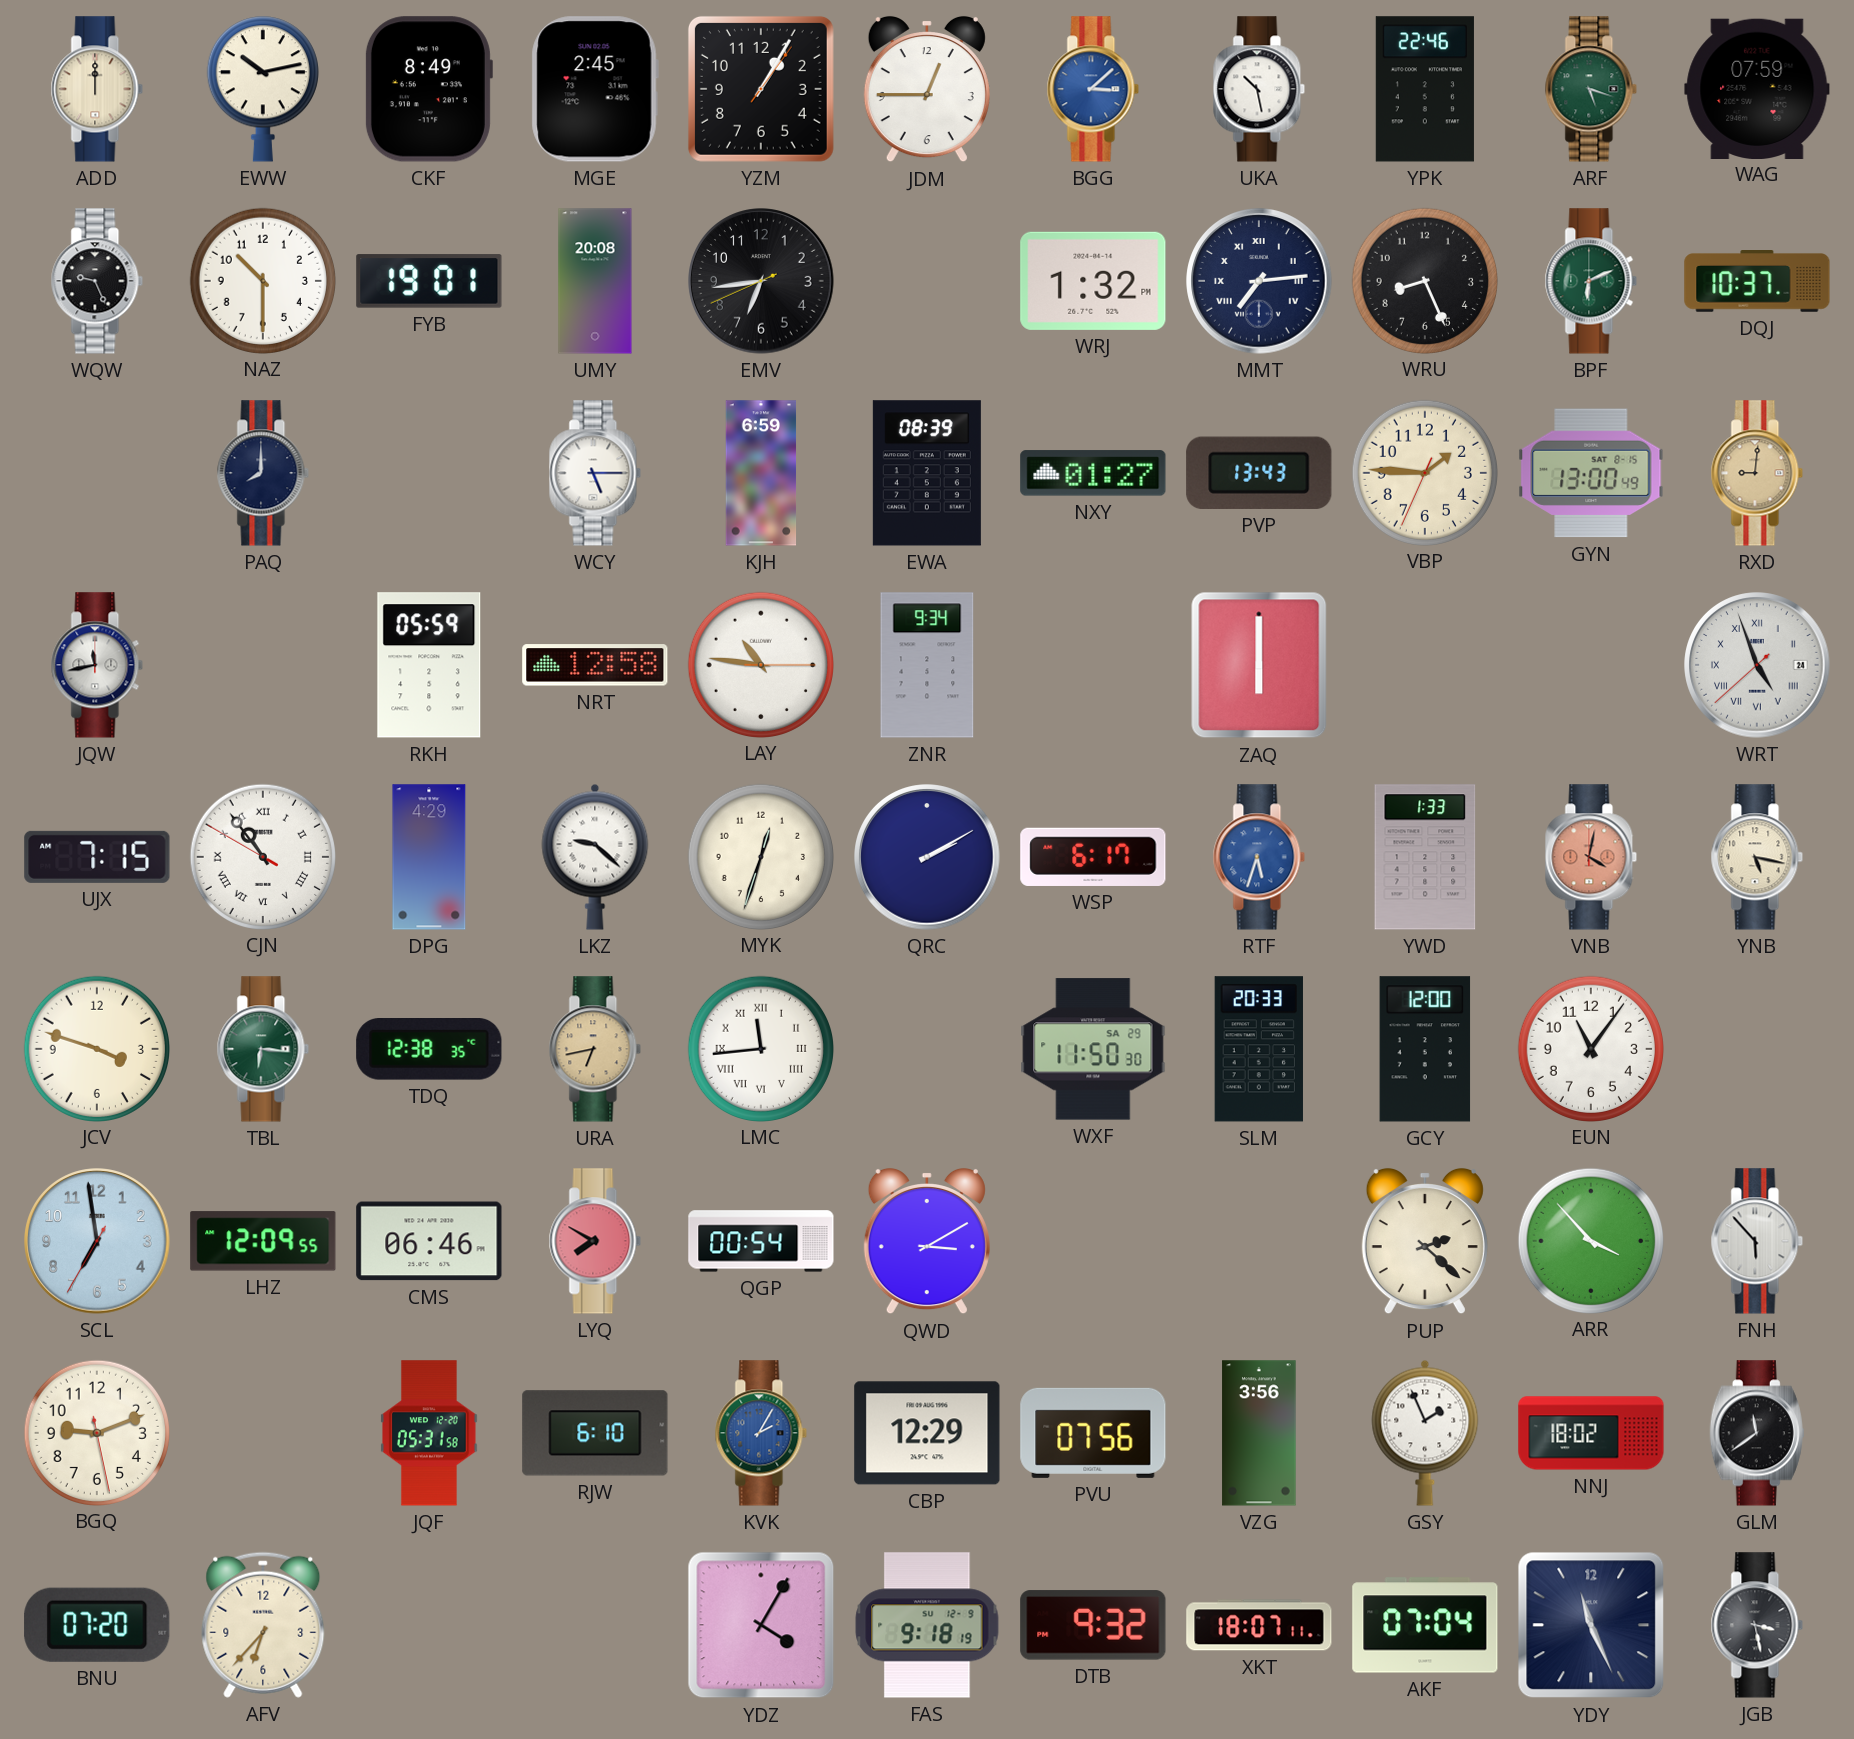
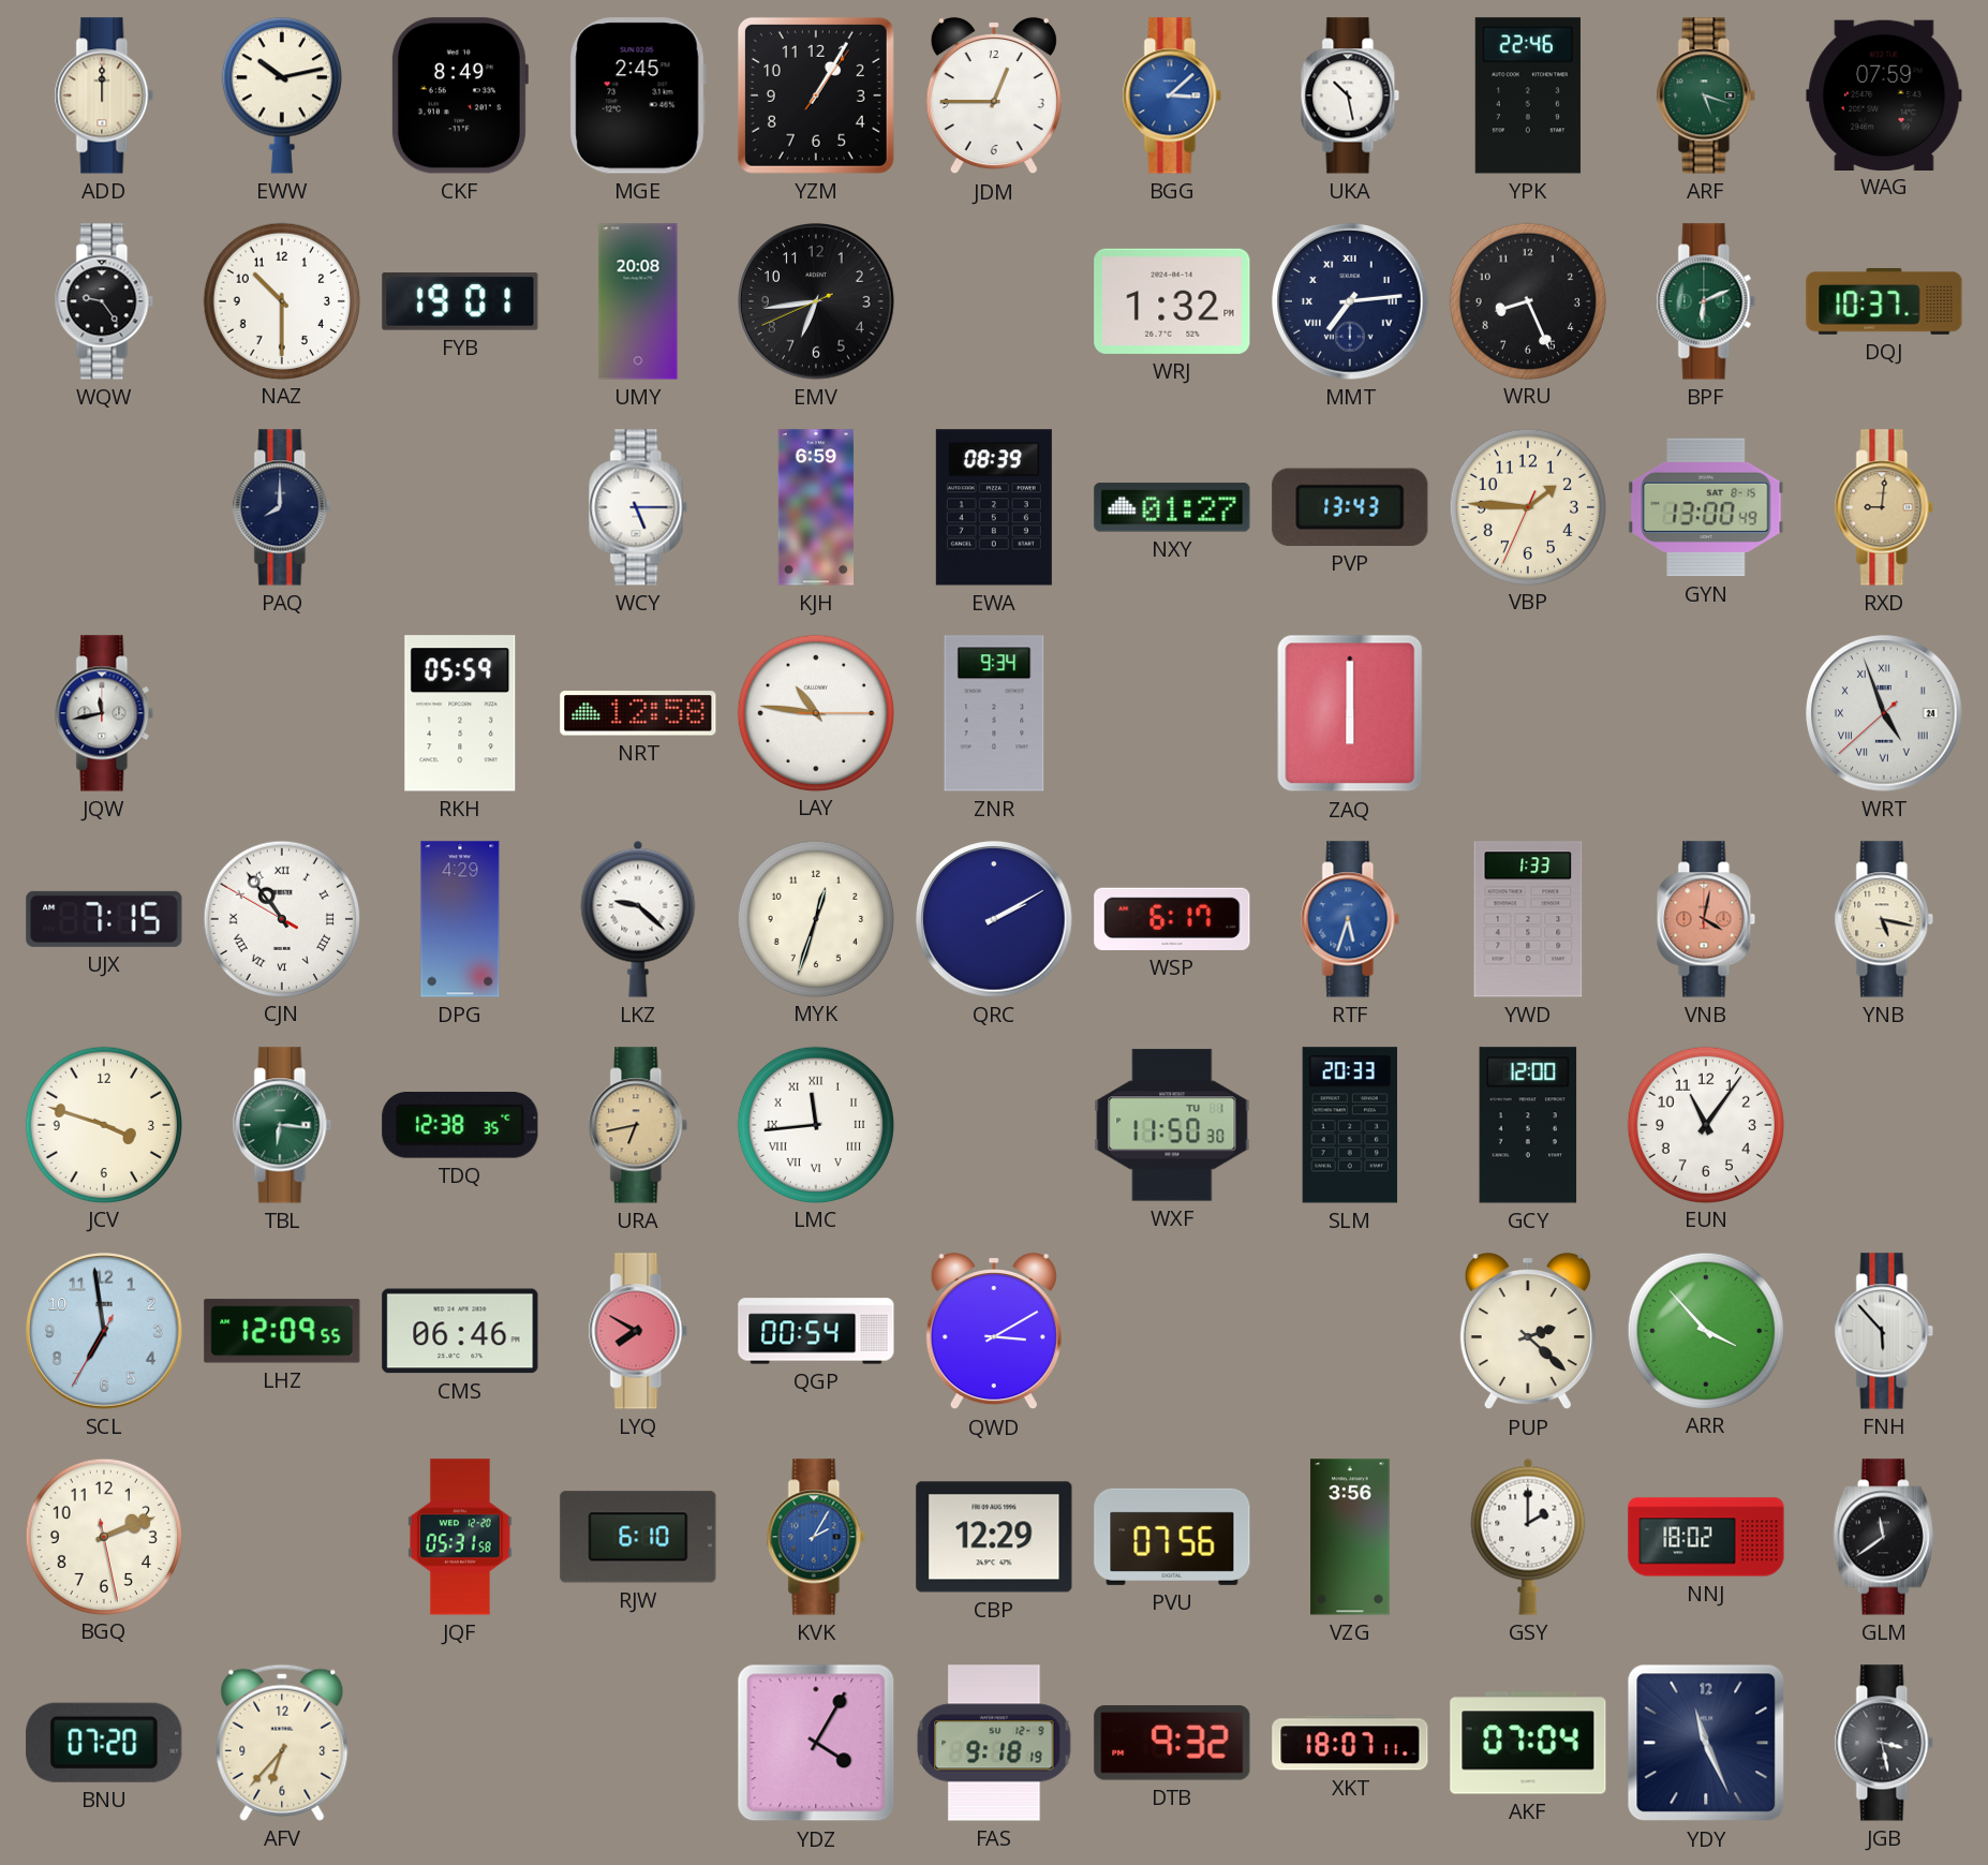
WQW: 9:26 -> 9:24 (104, 301)
WXF date: SA 29 -> TU 1 (1172, 1125)
BGQ: 9:11 -> 2:11 (103, 1536)
GSY: 1:56 -> 2:00 (1528, 1537)
